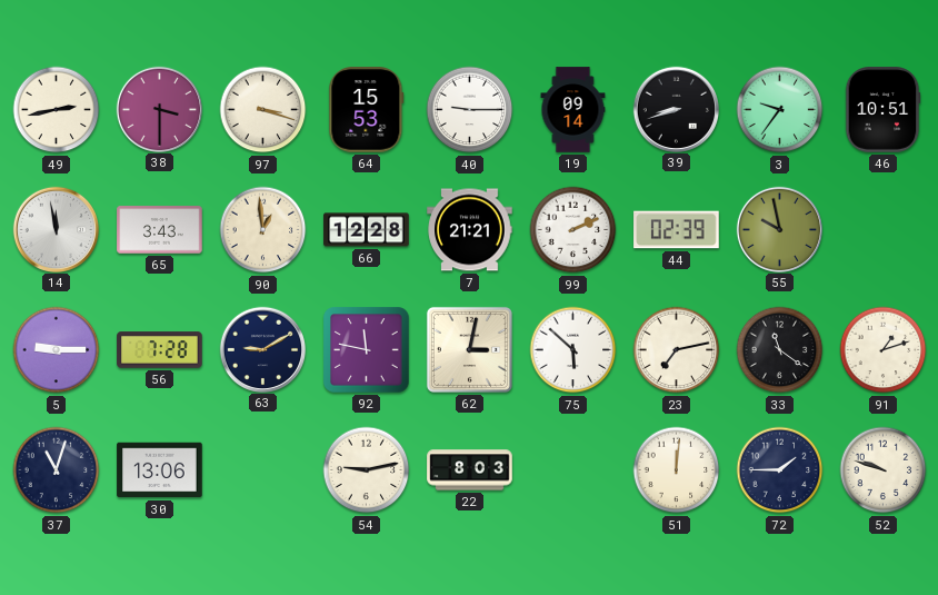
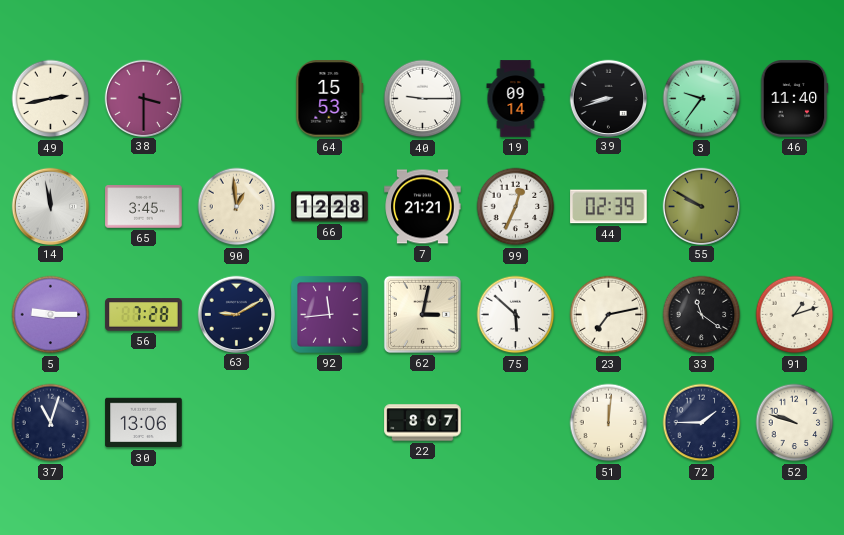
97: 3:18 -> none (263, 110)
46: 10:51 -> 11:40 (794, 99)
65: 3:43 -> 3:45 (144, 207)
99: 2:11 -> 12:34 (516, 207)
55: 9:58 -> 9:50 (701, 206)
92: 11:47 -> 11:44 (330, 315)
54: 9:13 -> none (367, 470)
22: 8:03 -> 8:07 (423, 423)
